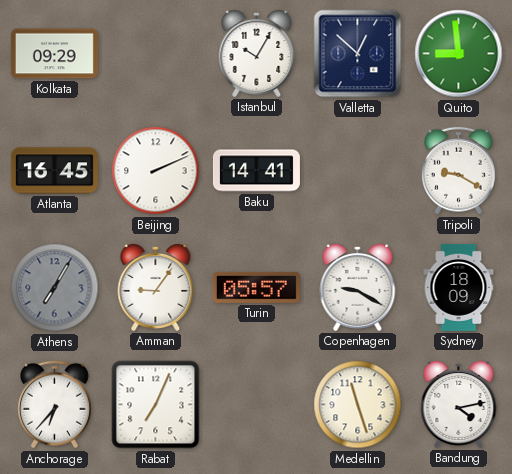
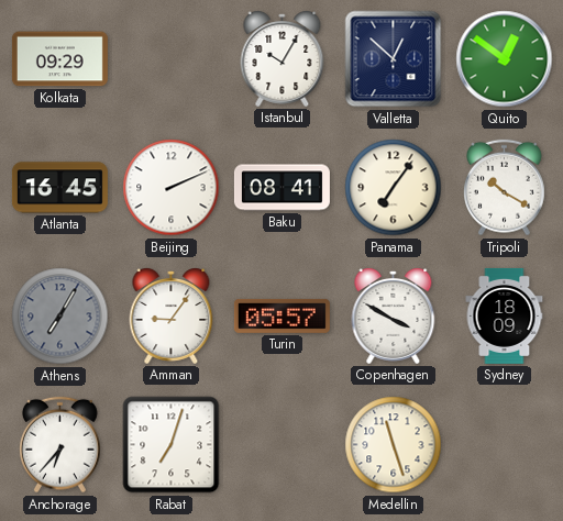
Quito: 8:59 -> 12:51 (505, 59)
Baku: 14:41 -> 08:41 (281, 188)
Panama: none -> 7:06 (394, 188)
Tripoli: 9:20 -> 10:20 (505, 188)
Copenhagen: 9:20 -> 3:50 (394, 317)
Rabat: 7:04 -> 7:03 (172, 445)
Bandung: 4:13 -> none (459, 405)
